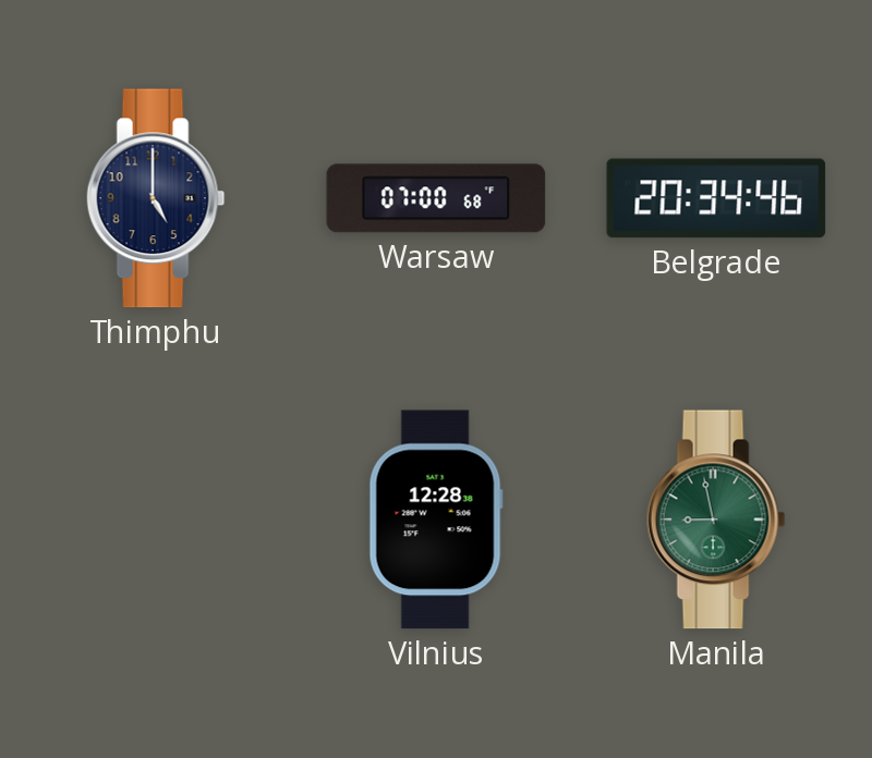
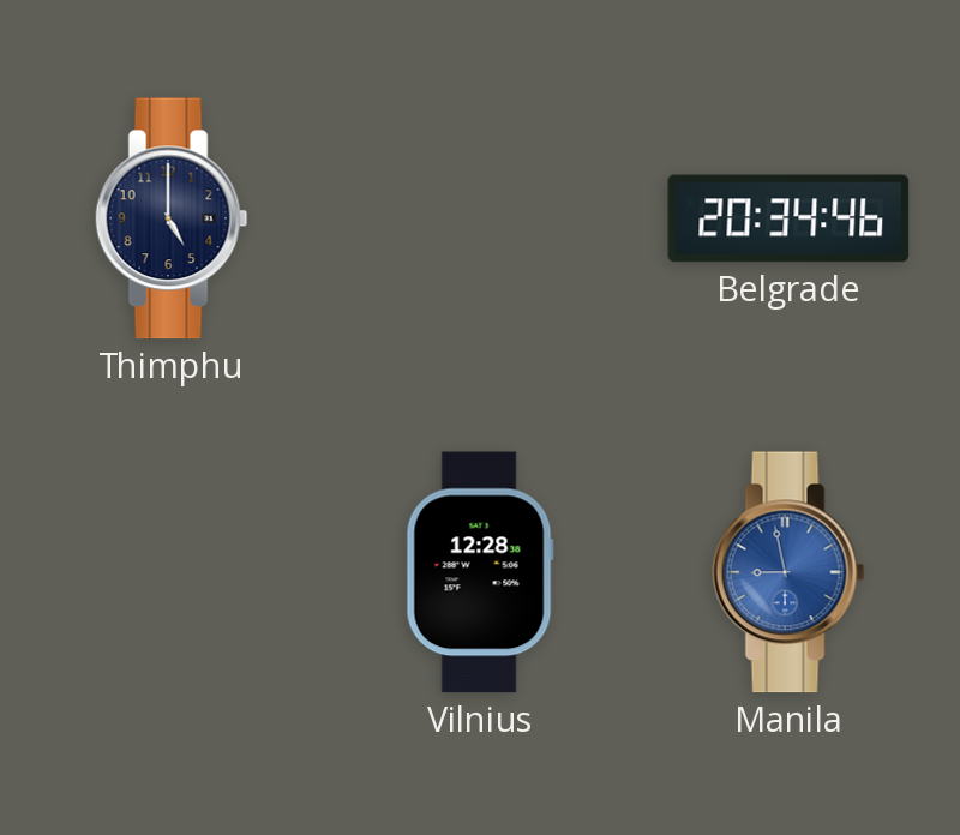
Warsaw: 07:00 -> none (436, 198)
Manila dial: green -> blue (788, 572)
